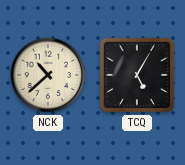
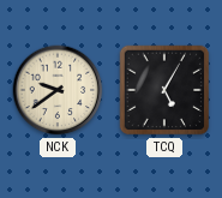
NCK: 10:38 -> 9:39 (58, 90)
